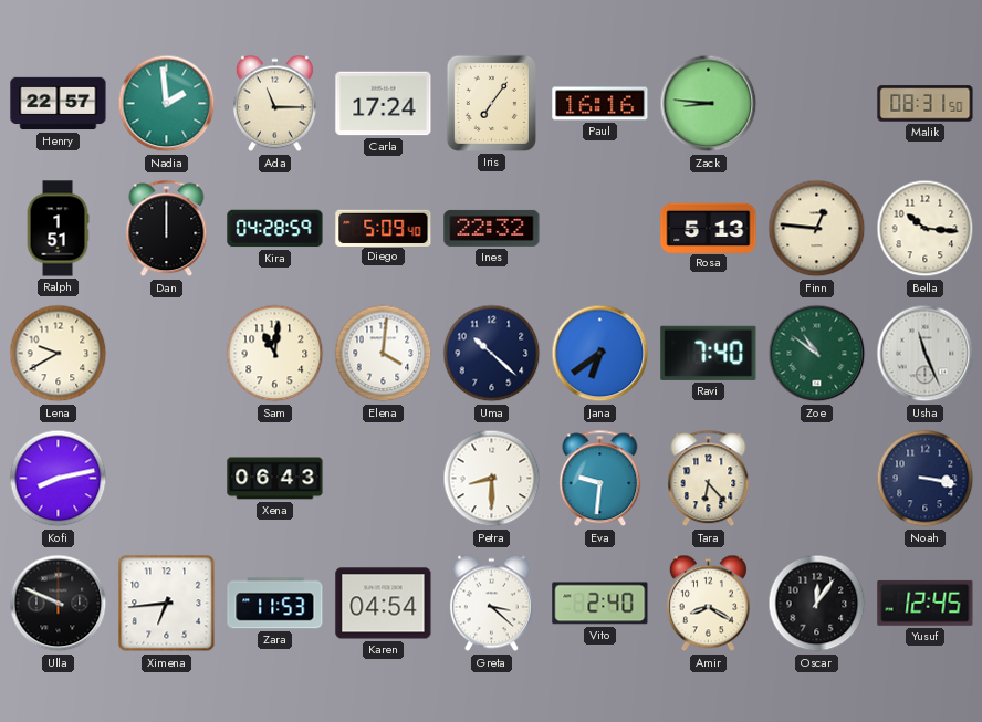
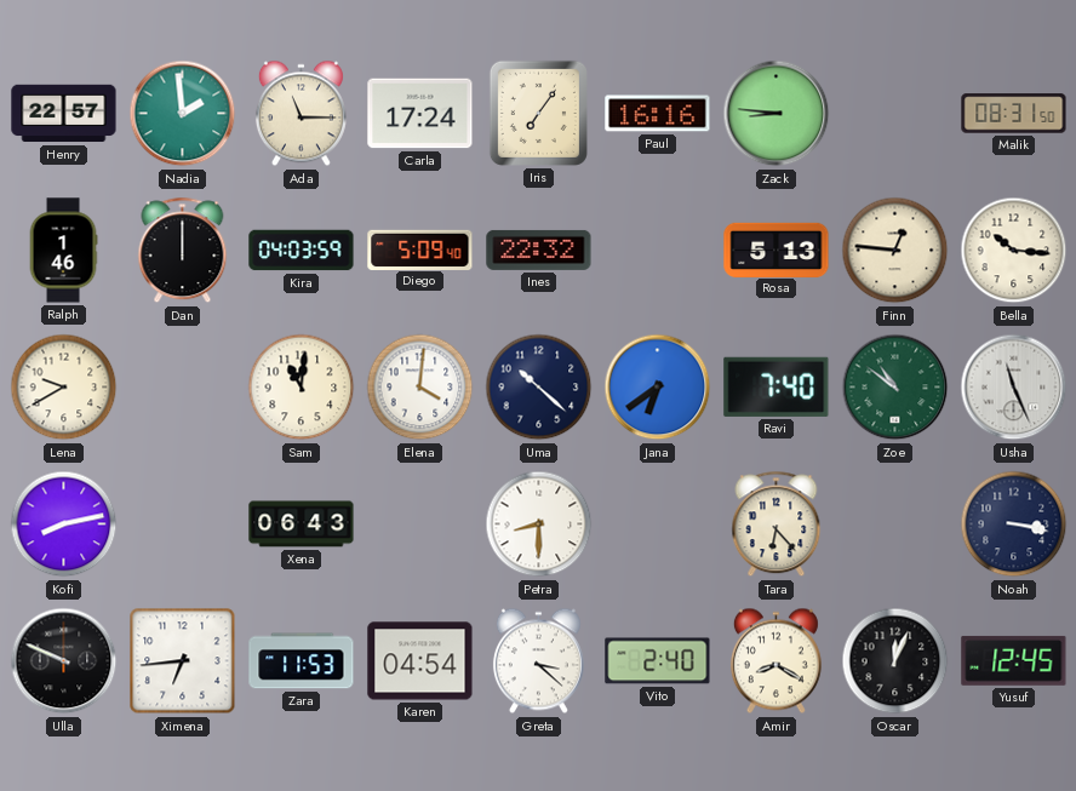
Ralph: 1:51 -> 1:46 (63, 251)
Kira: 04:28 -> 04:03 (302, 251)
Eva: 9:31 -> none (600, 479)
Oscar: 12:06 -> 12:04 (895, 661)
